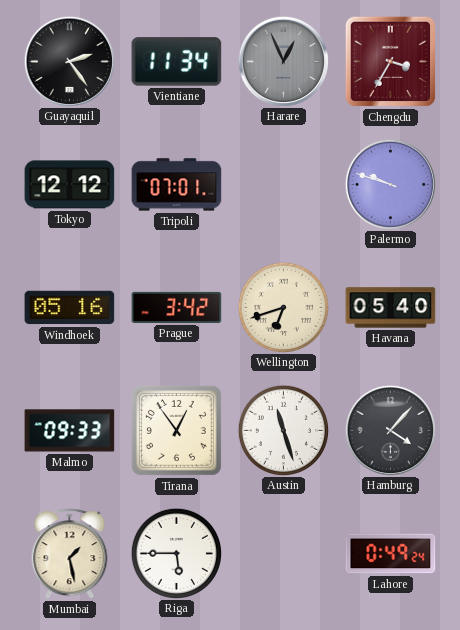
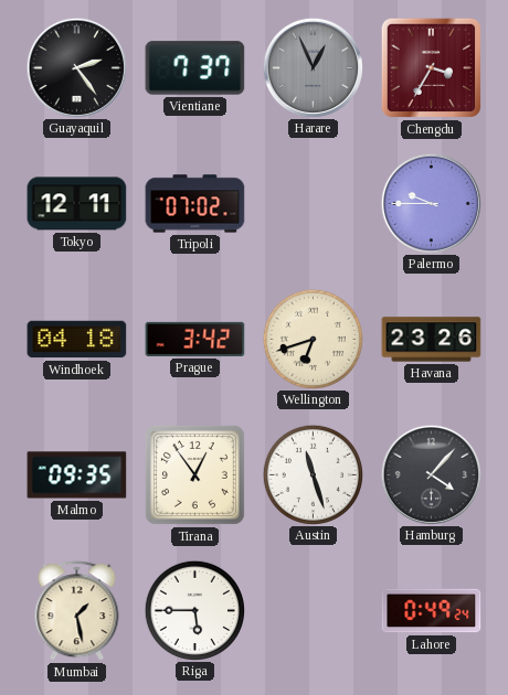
Vientiane: 11:34 -> 7:37 (195, 68)
Tokyo: 12:12 -> 12:11 (77, 204)
Tripoli: 07:01 -> 07:02 (195, 204)
Palermo: 9:48 -> 9:45 (431, 203)
Windhoek: 05:16 -> 04:18 (77, 340)
Havana: 05:40 -> 23:26 (432, 340)
Malmo: 09:33 -> 09:35 (77, 475)
